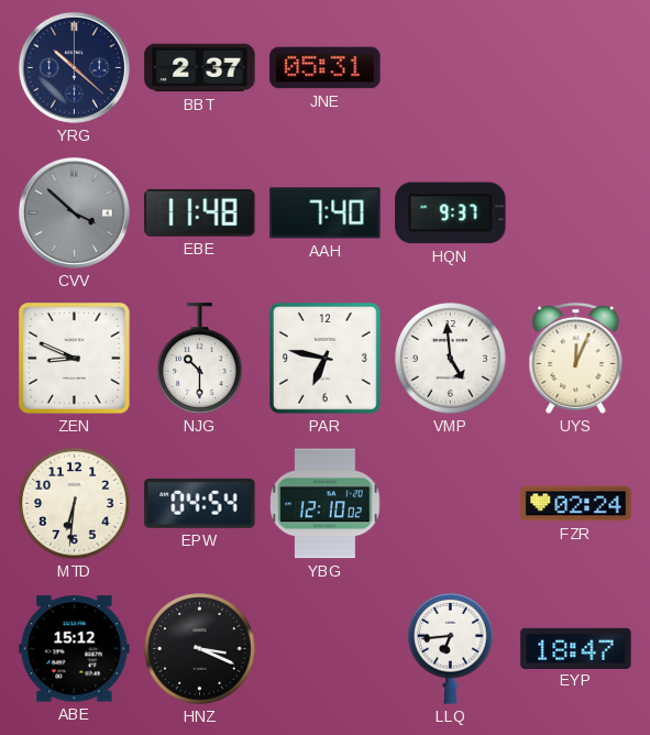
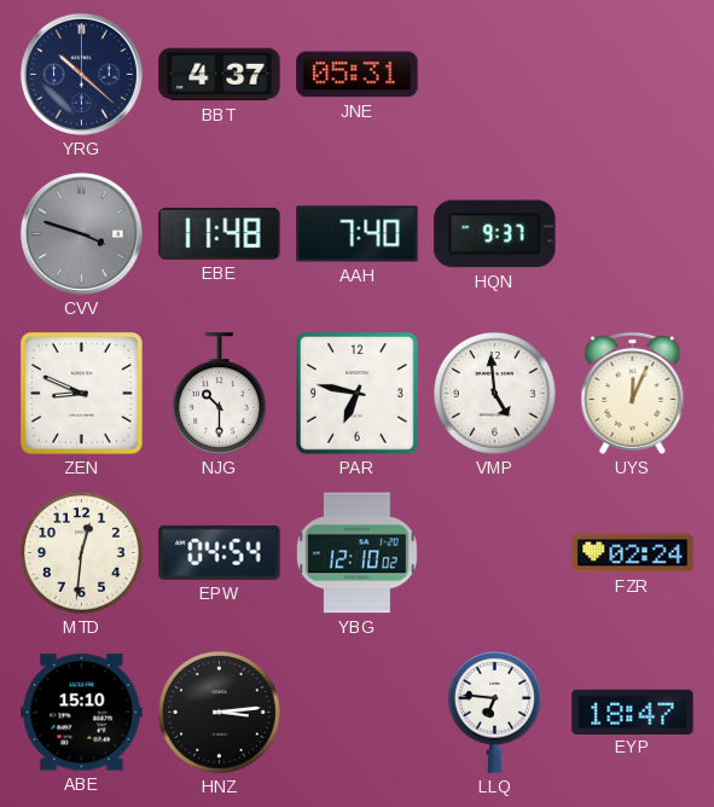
BBT: 2:37 -> 4:37 (220, 75)
CVV: 3:52 -> 3:48 (81, 233)
MTD: 6:31 -> 12:31 (82, 553)
ABE: 15:12 -> 15:10 (82, 713)
HNZ: 3:19 -> 3:14 (220, 713)
LLQ: 6:44 -> 6:46 (495, 712)
